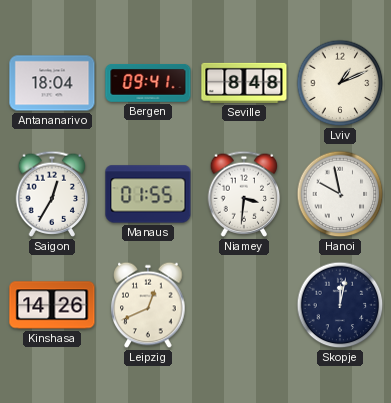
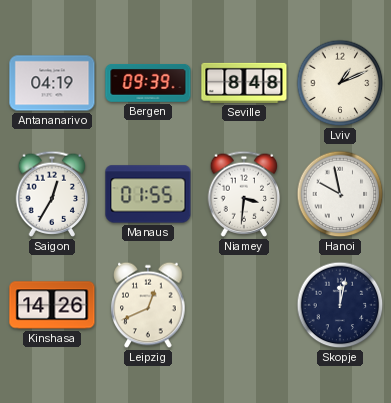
Antananarivo: 18:04 -> 04:19 (52, 83)
Bergen: 09:41 -> 09:39 (148, 84)
